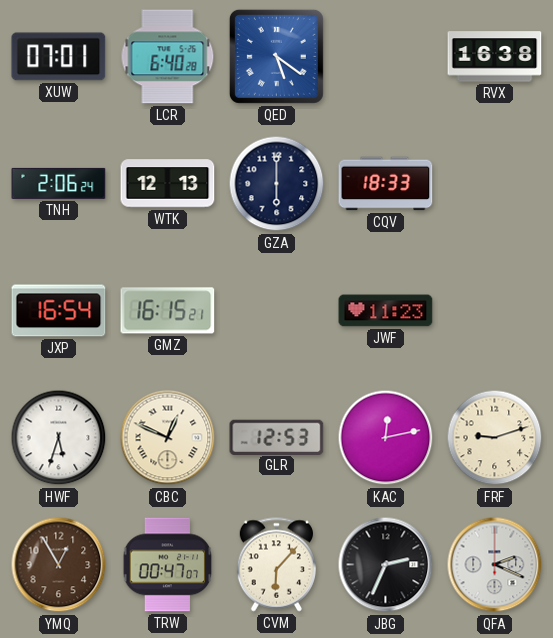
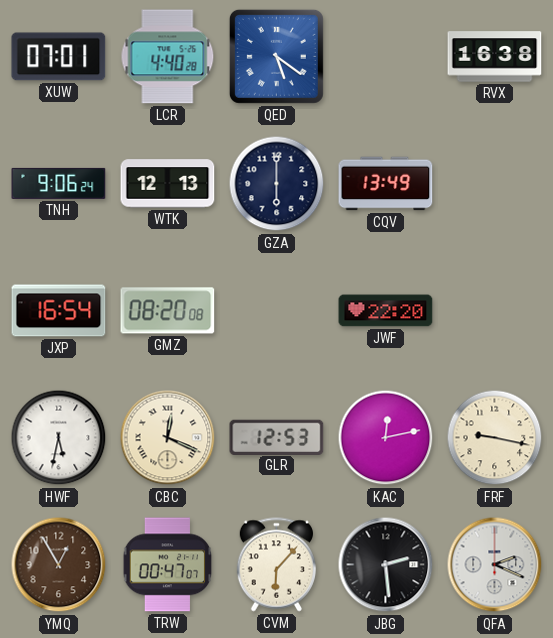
LCR: 6:40 -> 4:40 (168, 57)
TNH: 2:06 -> 9:06 (59, 183)
CQV: 18:33 -> 13:49 (386, 184)
GMZ: 16:15 -> 08:20 (168, 311)
JWF: 11:23 -> 22:20 (386, 311)
HWF: 5:33 -> 5:32 (59, 438)
CBC: 12:49 -> 12:19 (168, 438)
FRF: 9:12 -> 9:17 (495, 438)
JBG: 2:34 -> 2:29 (386, 565)
